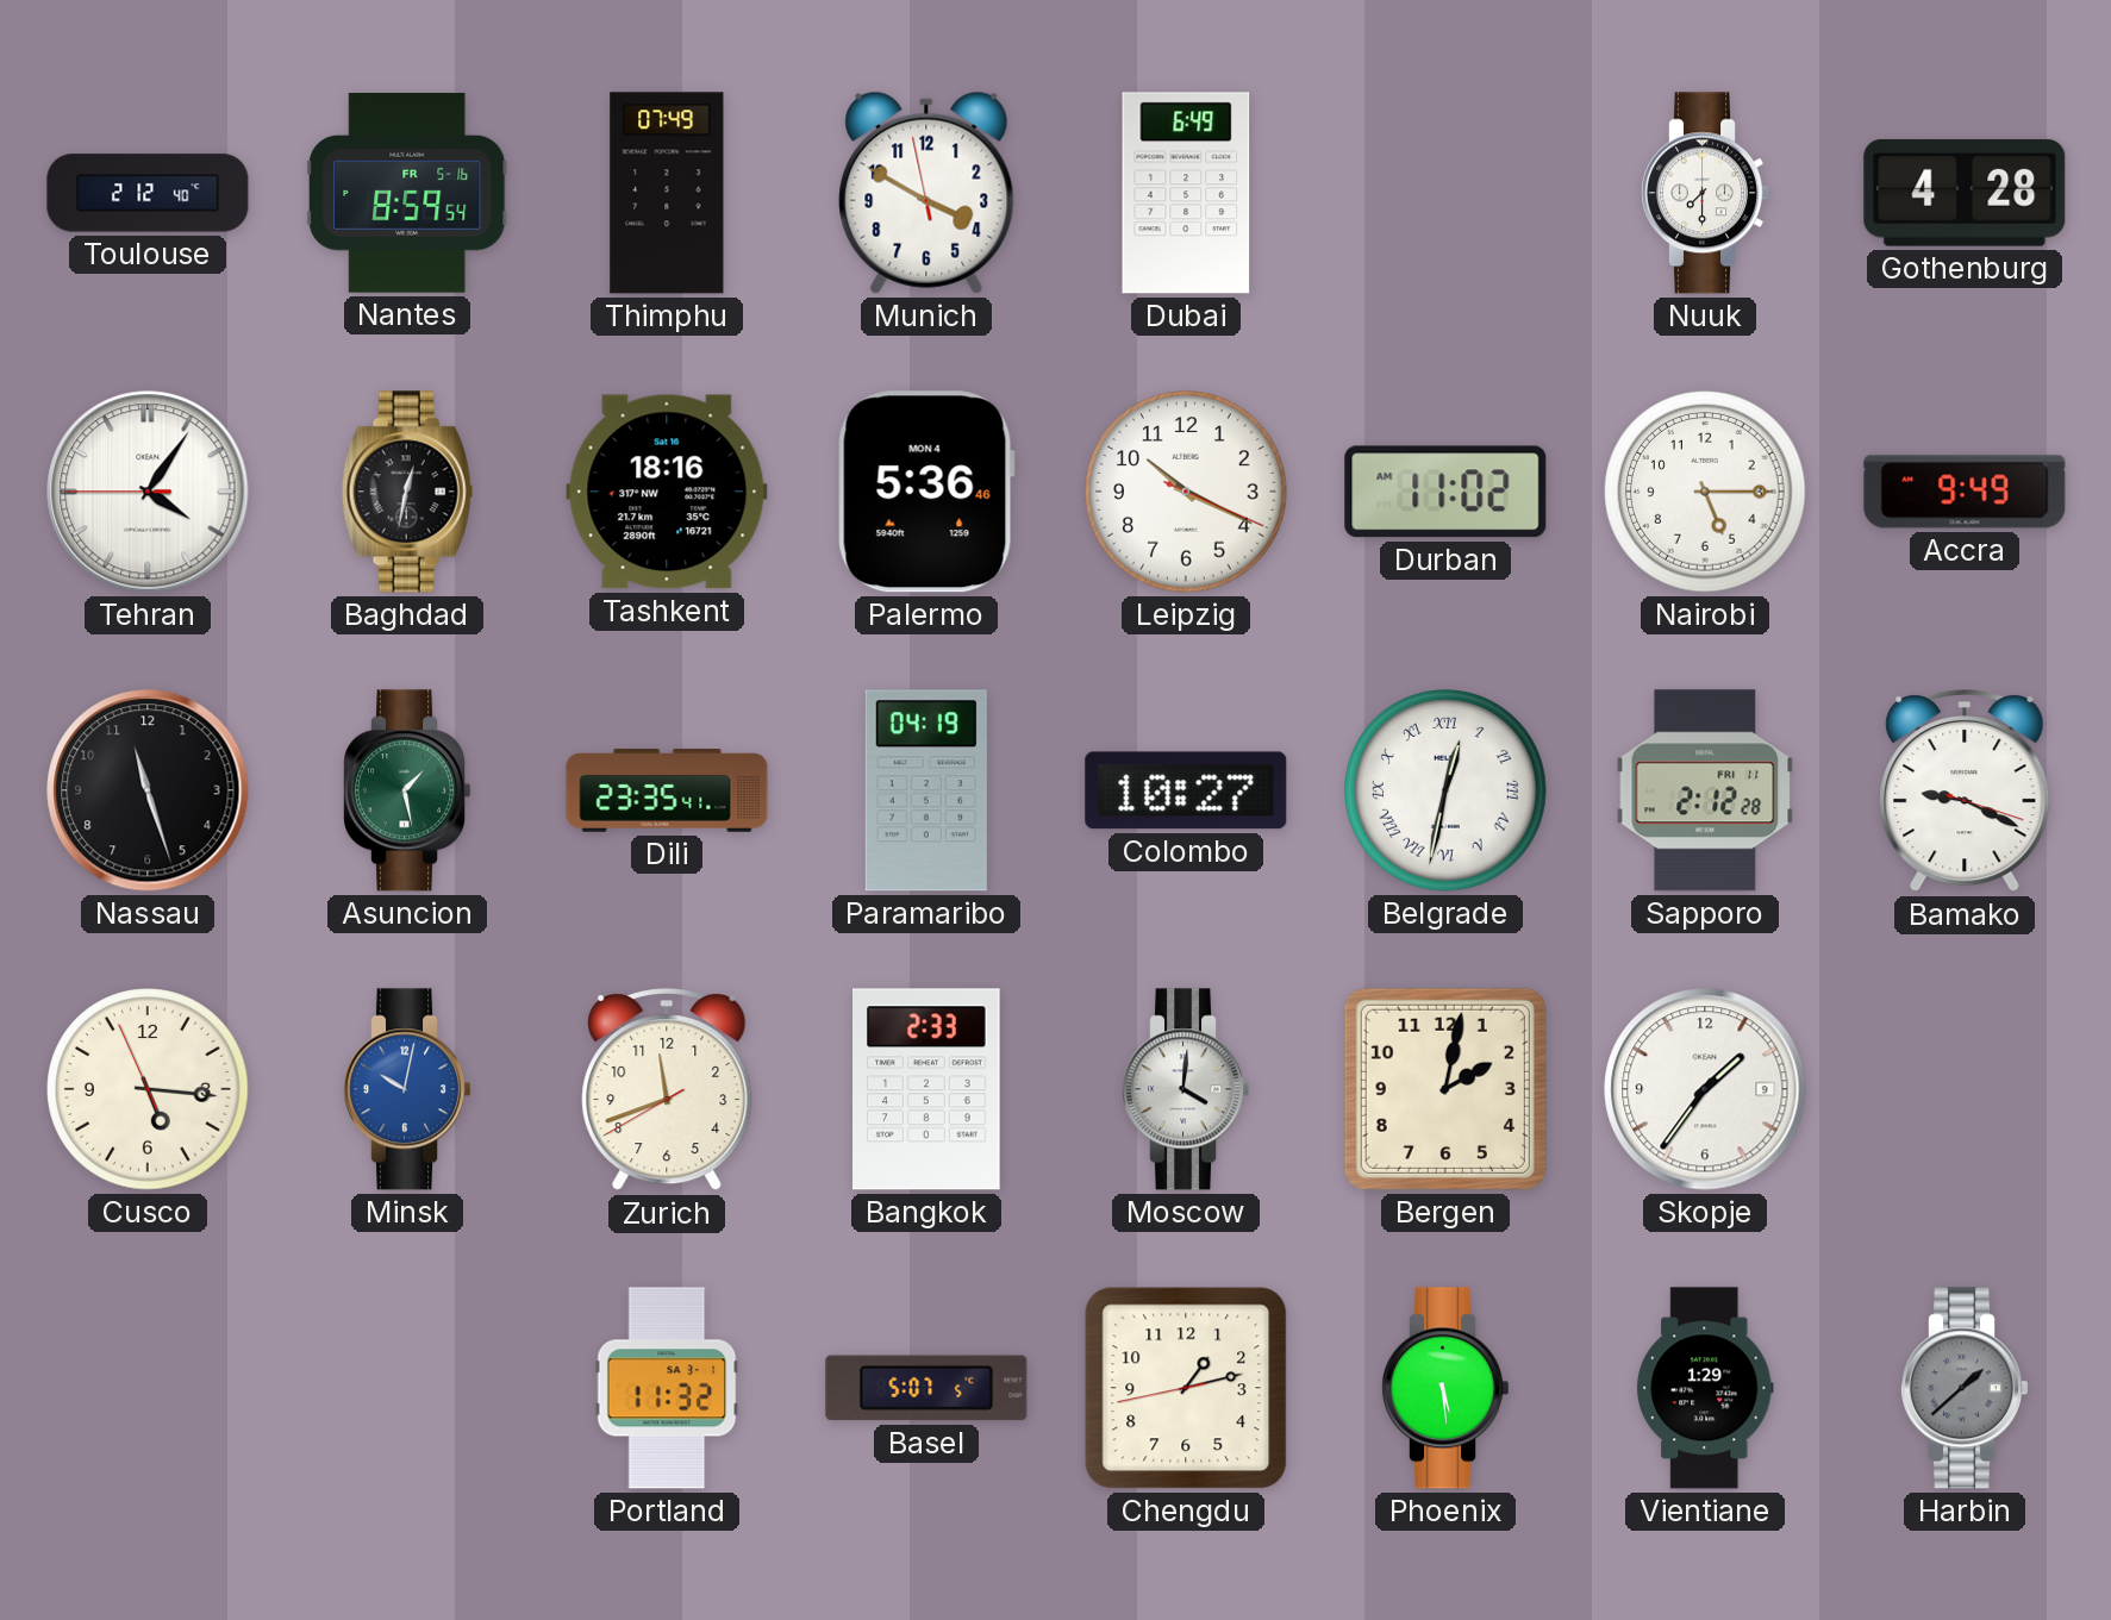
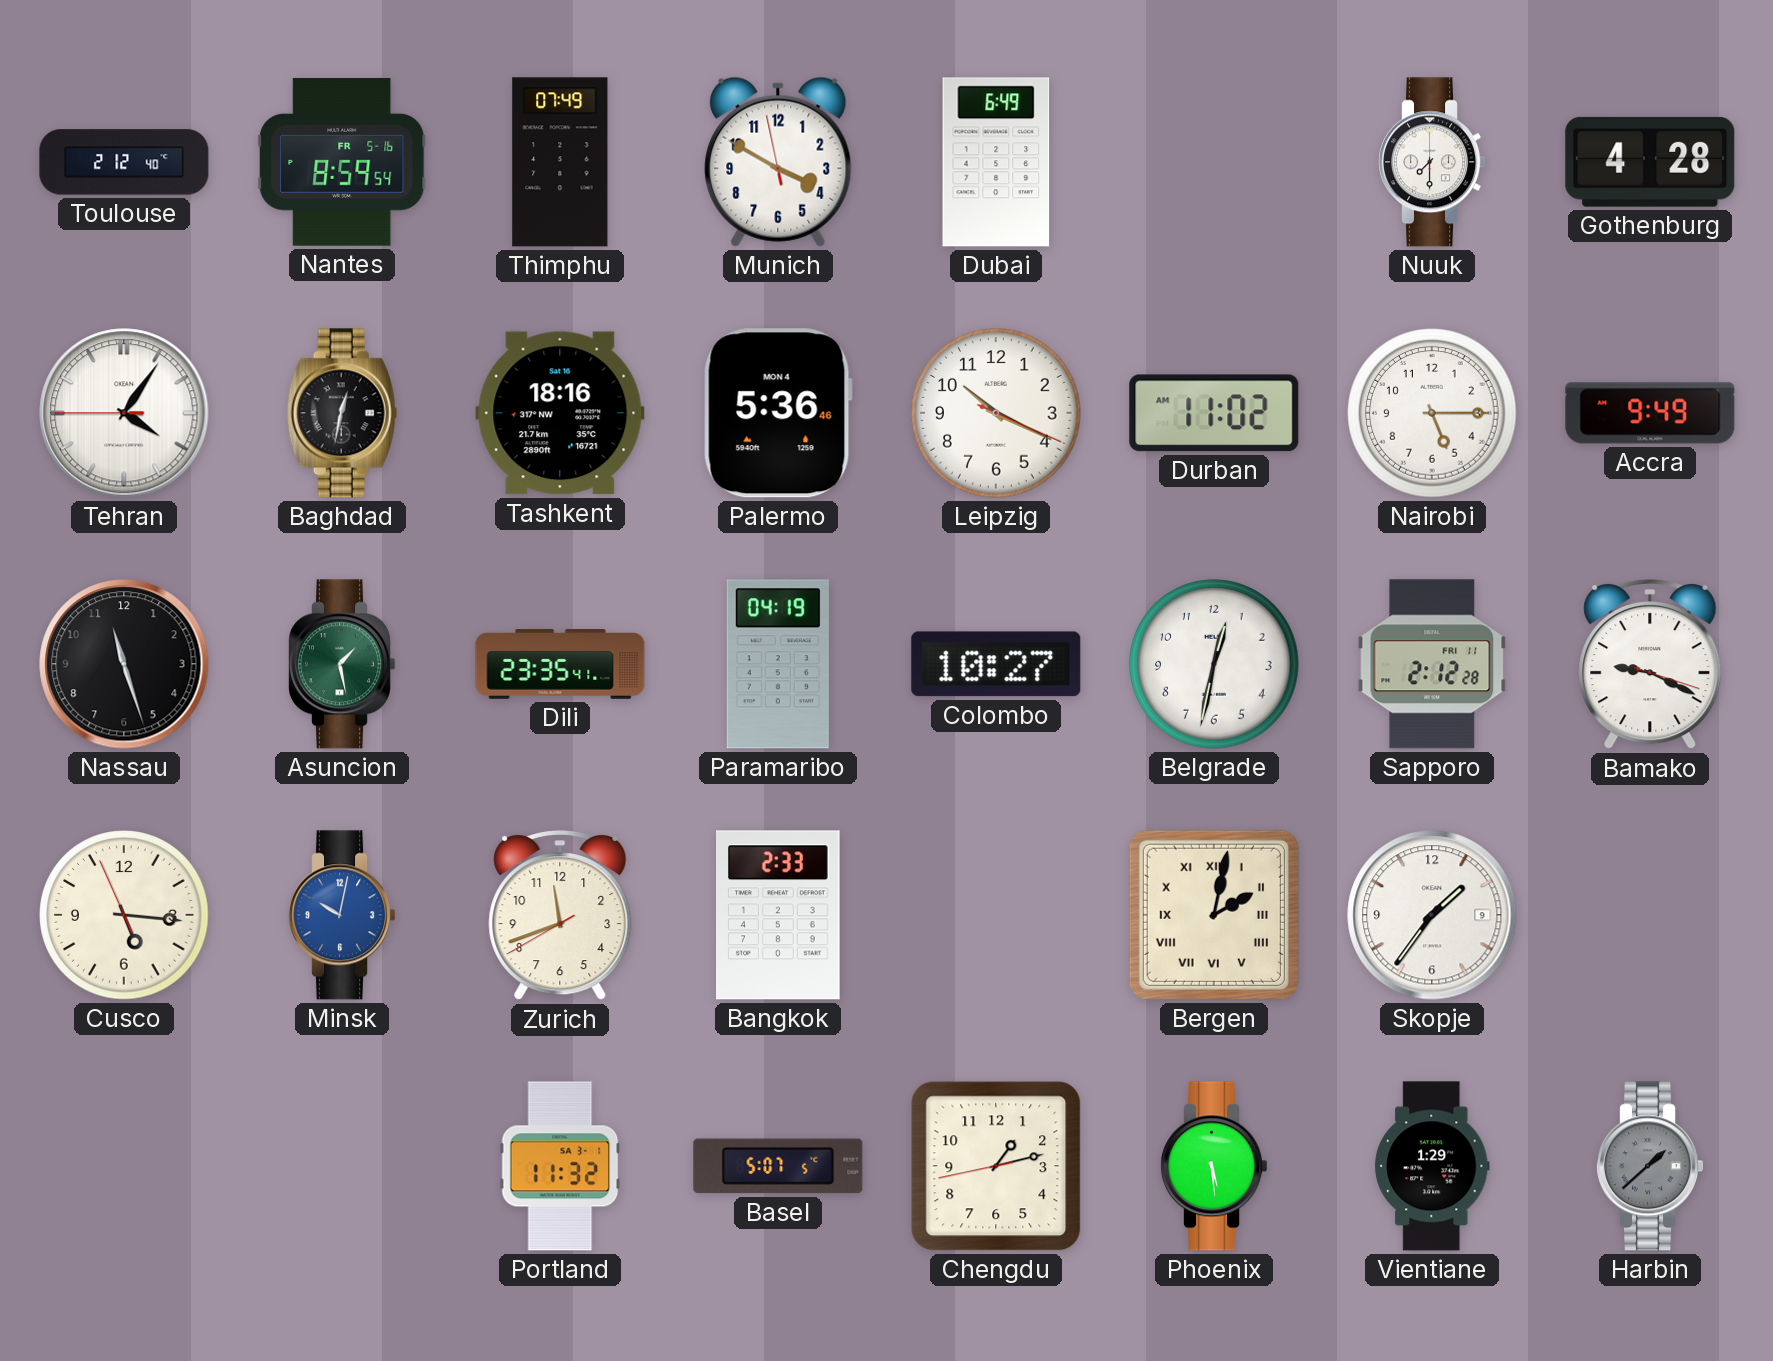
Belgrade numerals: Roman -> Arabic (1214, 664)
Moscow: 4:01 -> none (1186, 1089)
Bergen numerals: Arabic -> Roman (1214, 915)
